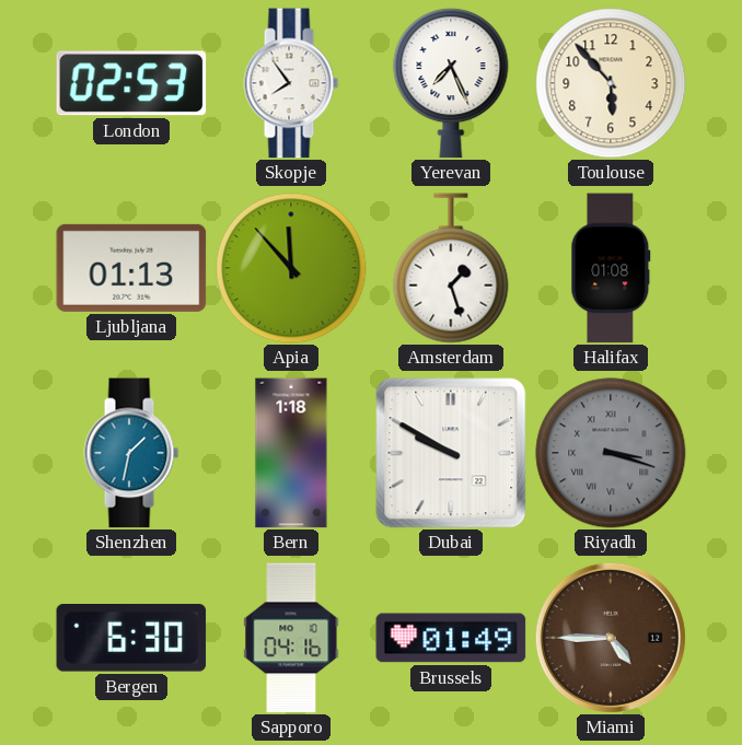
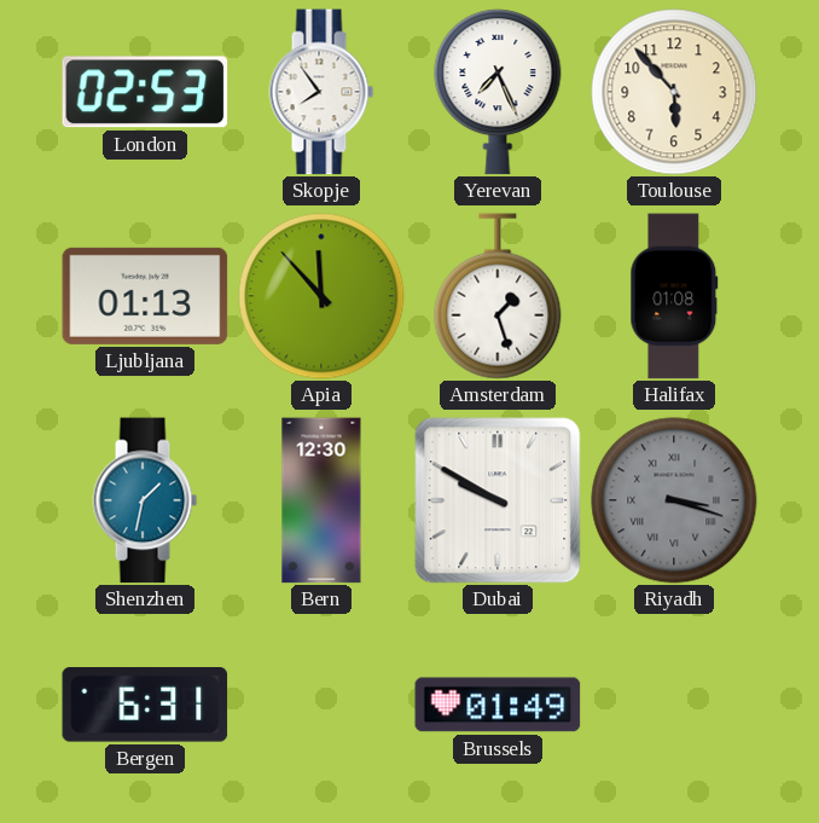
Bern: 1:18 -> 12:30 (321, 500)
Bergen: 6:30 -> 6:31 (145, 706)
Sapporo: 04:16 -> none (291, 638)
Miami: 4:45 -> none (611, 638)
